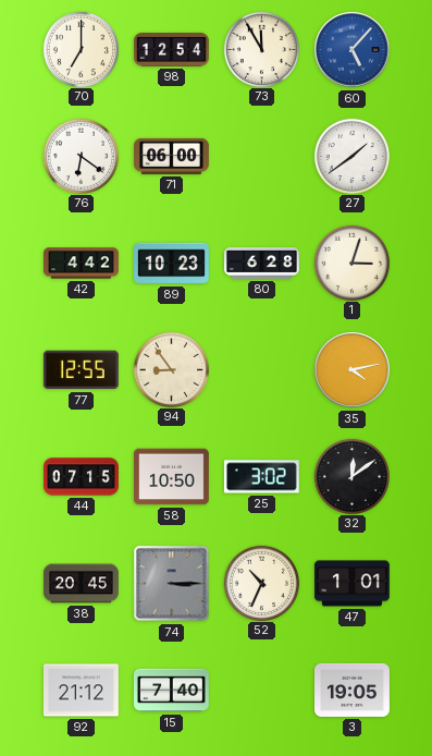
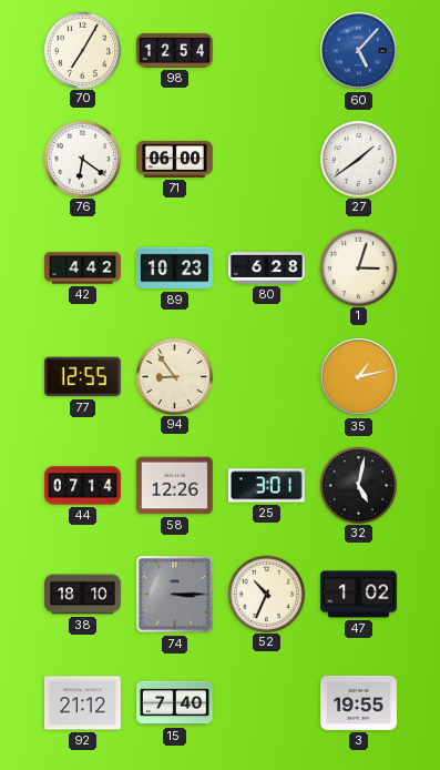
70: 7:00 -> 7:05 (82, 50)
73: 11:55 -> none (261, 49)
35: 4:13 -> 1:13 (359, 377)
44: 07:15 -> 07:14 (83, 486)
58: 10:50 -> 12:26 (175, 486)
25: 3:02 -> 3:01 (266, 486)
32: 12:09 -> 5:02 (358, 485)
38: 20:45 -> 18:10 (83, 595)
47: 1:01 -> 1:02 (359, 595)
3: 19:05 -> 19:55 (359, 702)
